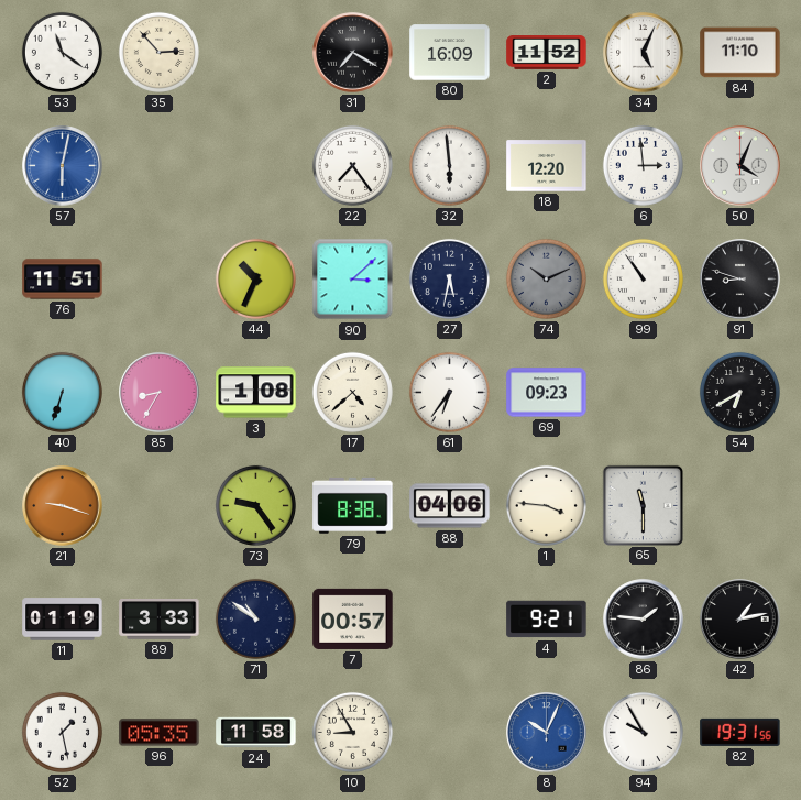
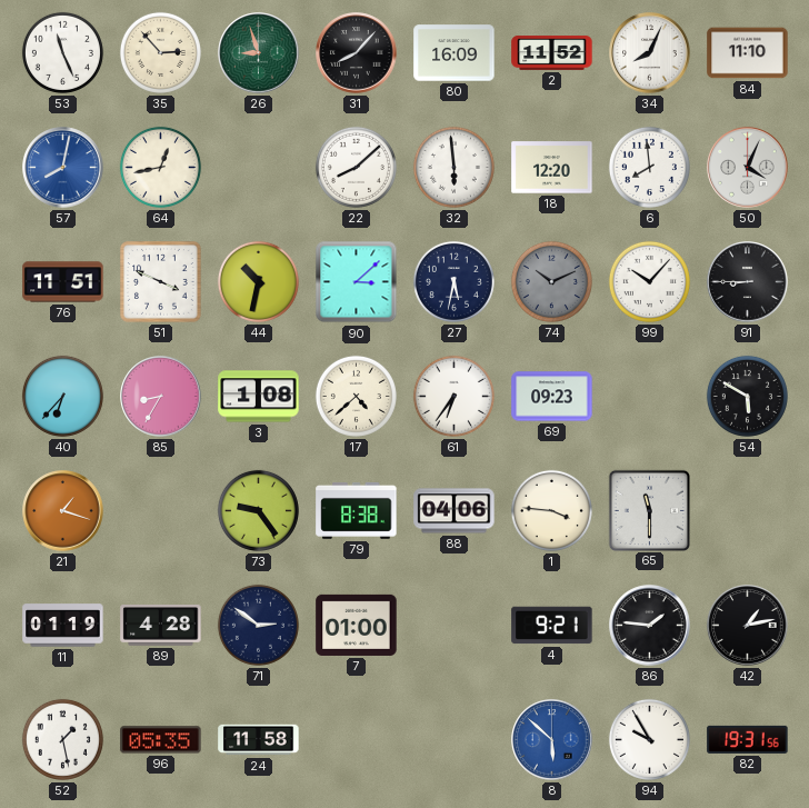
53: 11:21 -> 11:26 (62, 52)
26: none -> 8:57 (259, 53)
31: 7:20 -> 8:07 (357, 53)
34: 5:04 -> 8:04 (650, 53)
57: 6:02 -> 8:02 (63, 168)
64: none -> 12:43 (160, 167)
22: 7:24 -> 8:08 (356, 167)
6: 2:59 -> 7:59 (649, 167)
51: none -> 3:49 (161, 282)
44: 10:34 -> 10:32 (258, 281)
99: 10:54 -> 10:07 (649, 281)
91: 8:48 -> 8:45 (748, 282)
40: 6:33 -> 6:37 (62, 396)
54: 6:40 -> 5:50 (747, 396)
21: 9:18 -> 1:18 (63, 511)
89: 3:33 -> 4:28 (161, 626)
71: 10:51 -> 2:51 (258, 625)
7: 00:57 -> 01:00 (357, 625)
10: 8:55 -> none (352, 732)
8: 10:04 -> 5:52 (552, 740)
